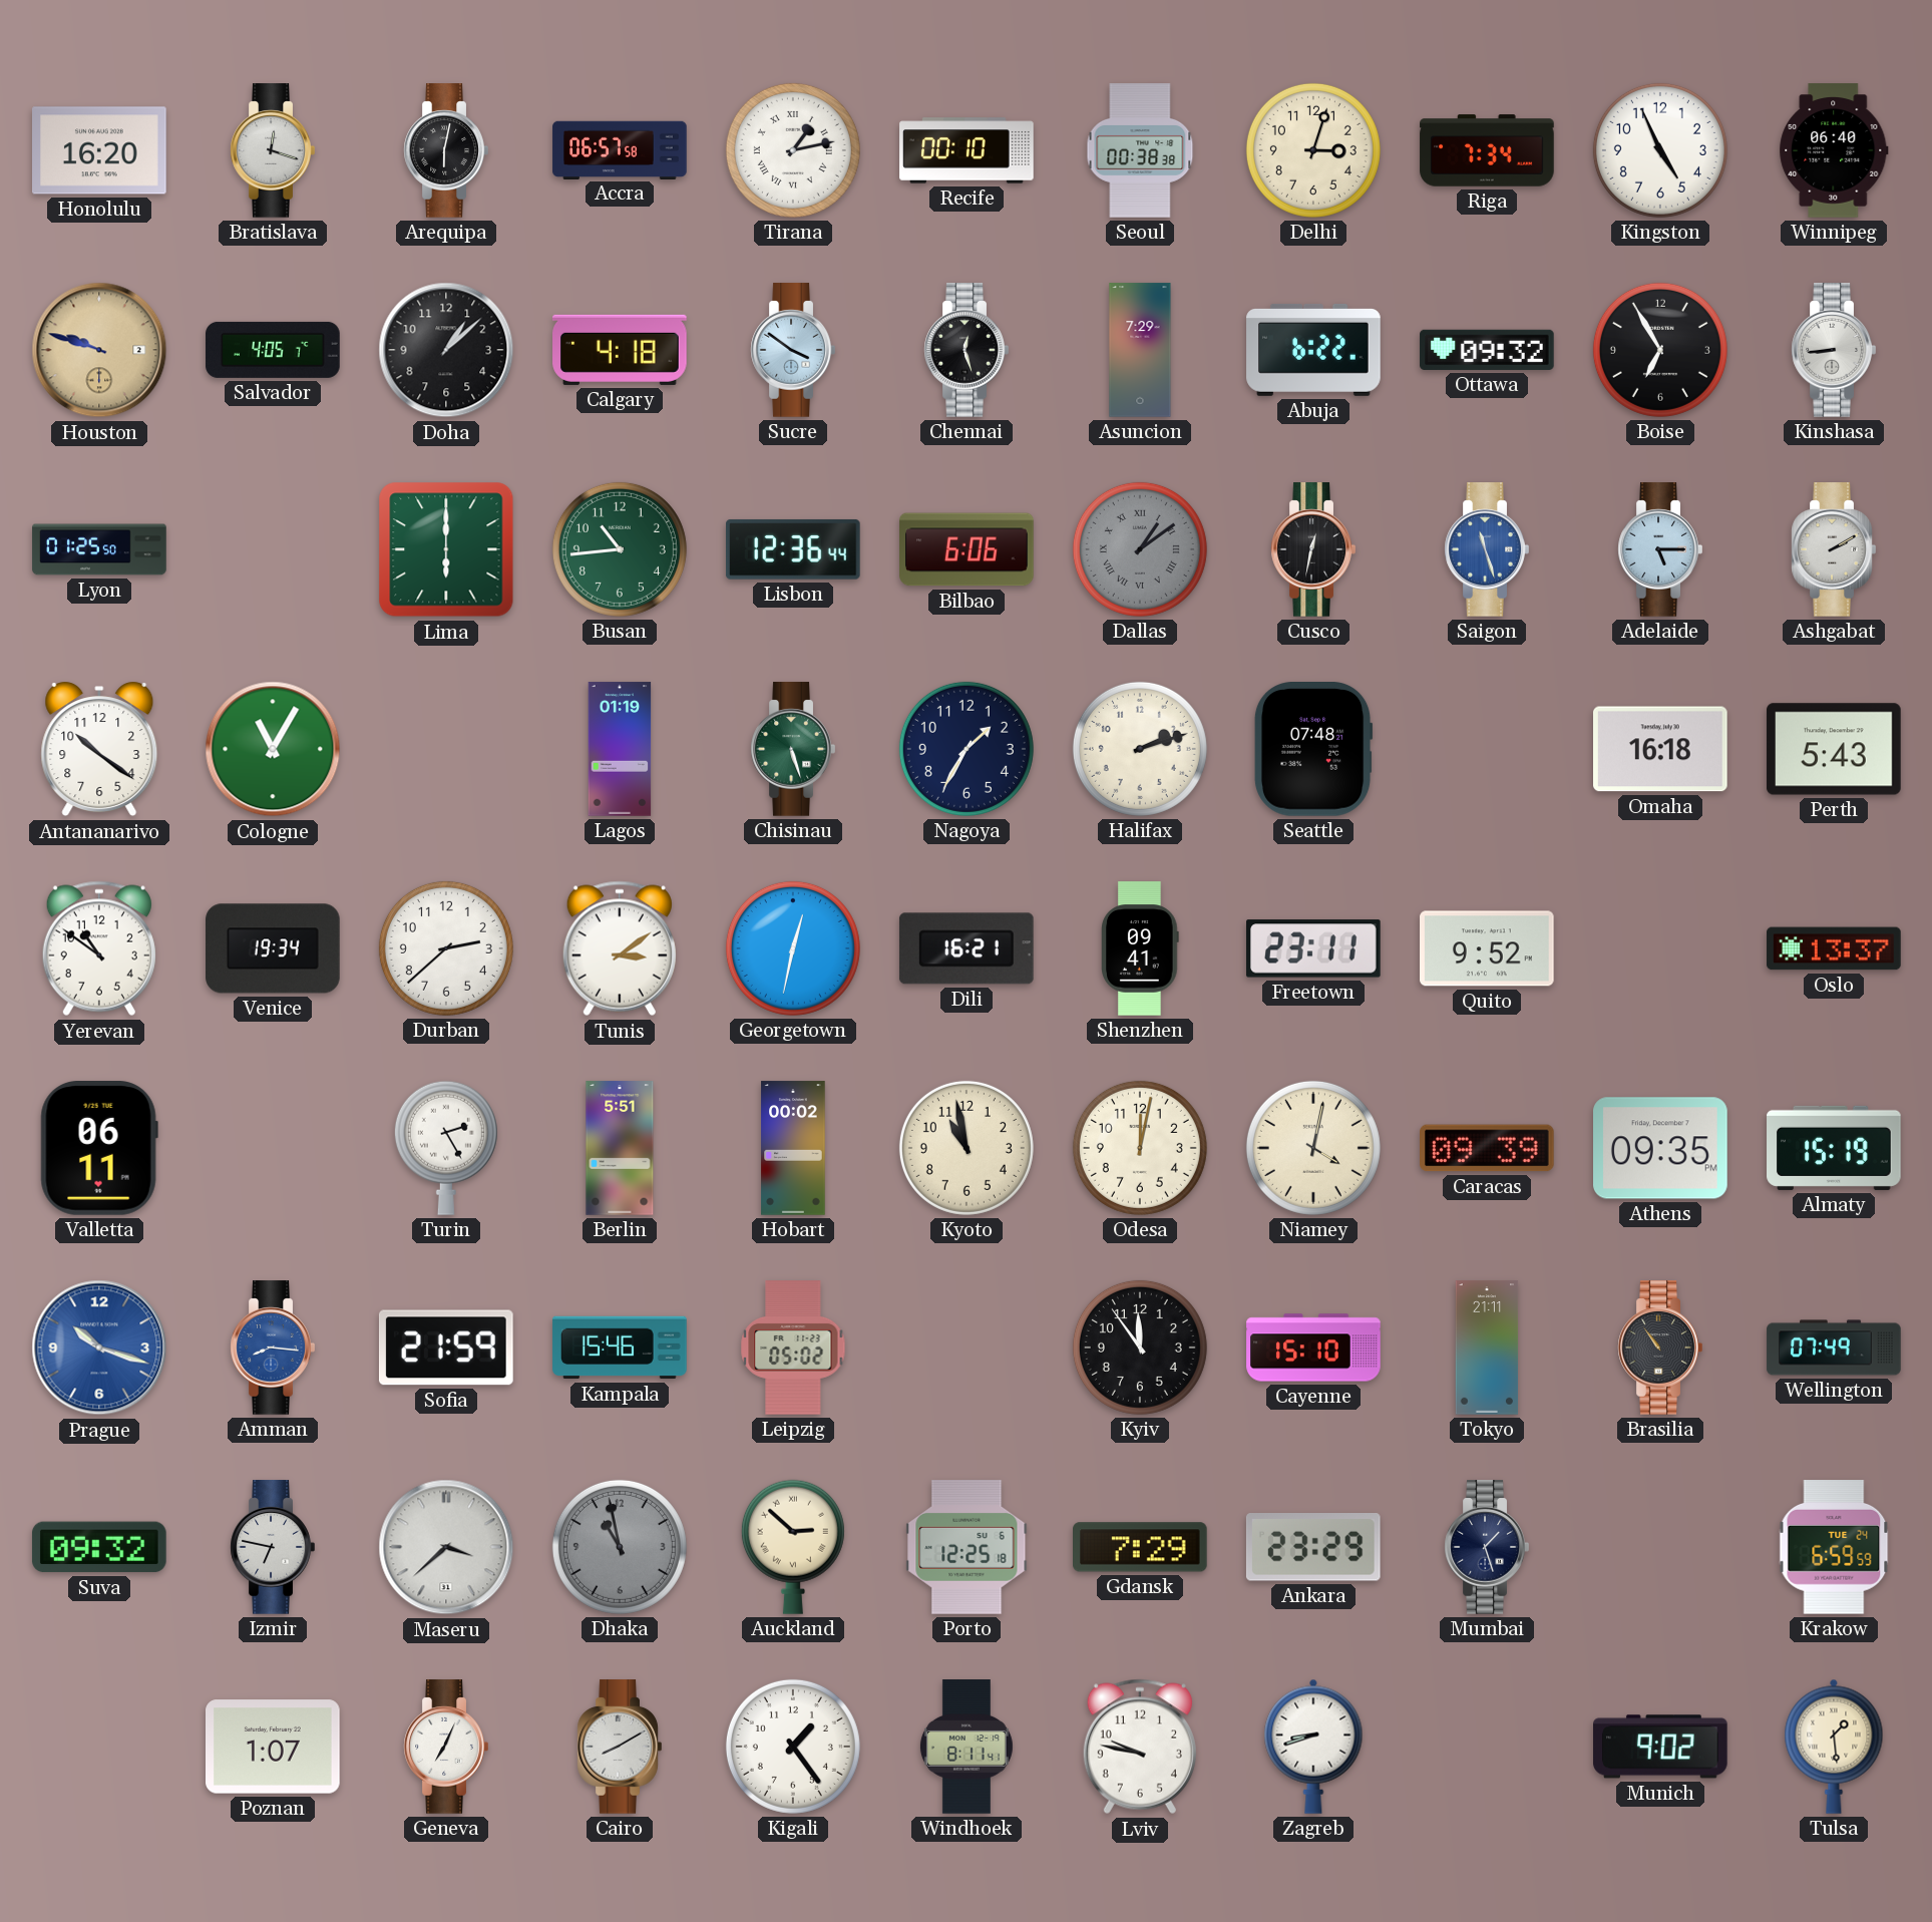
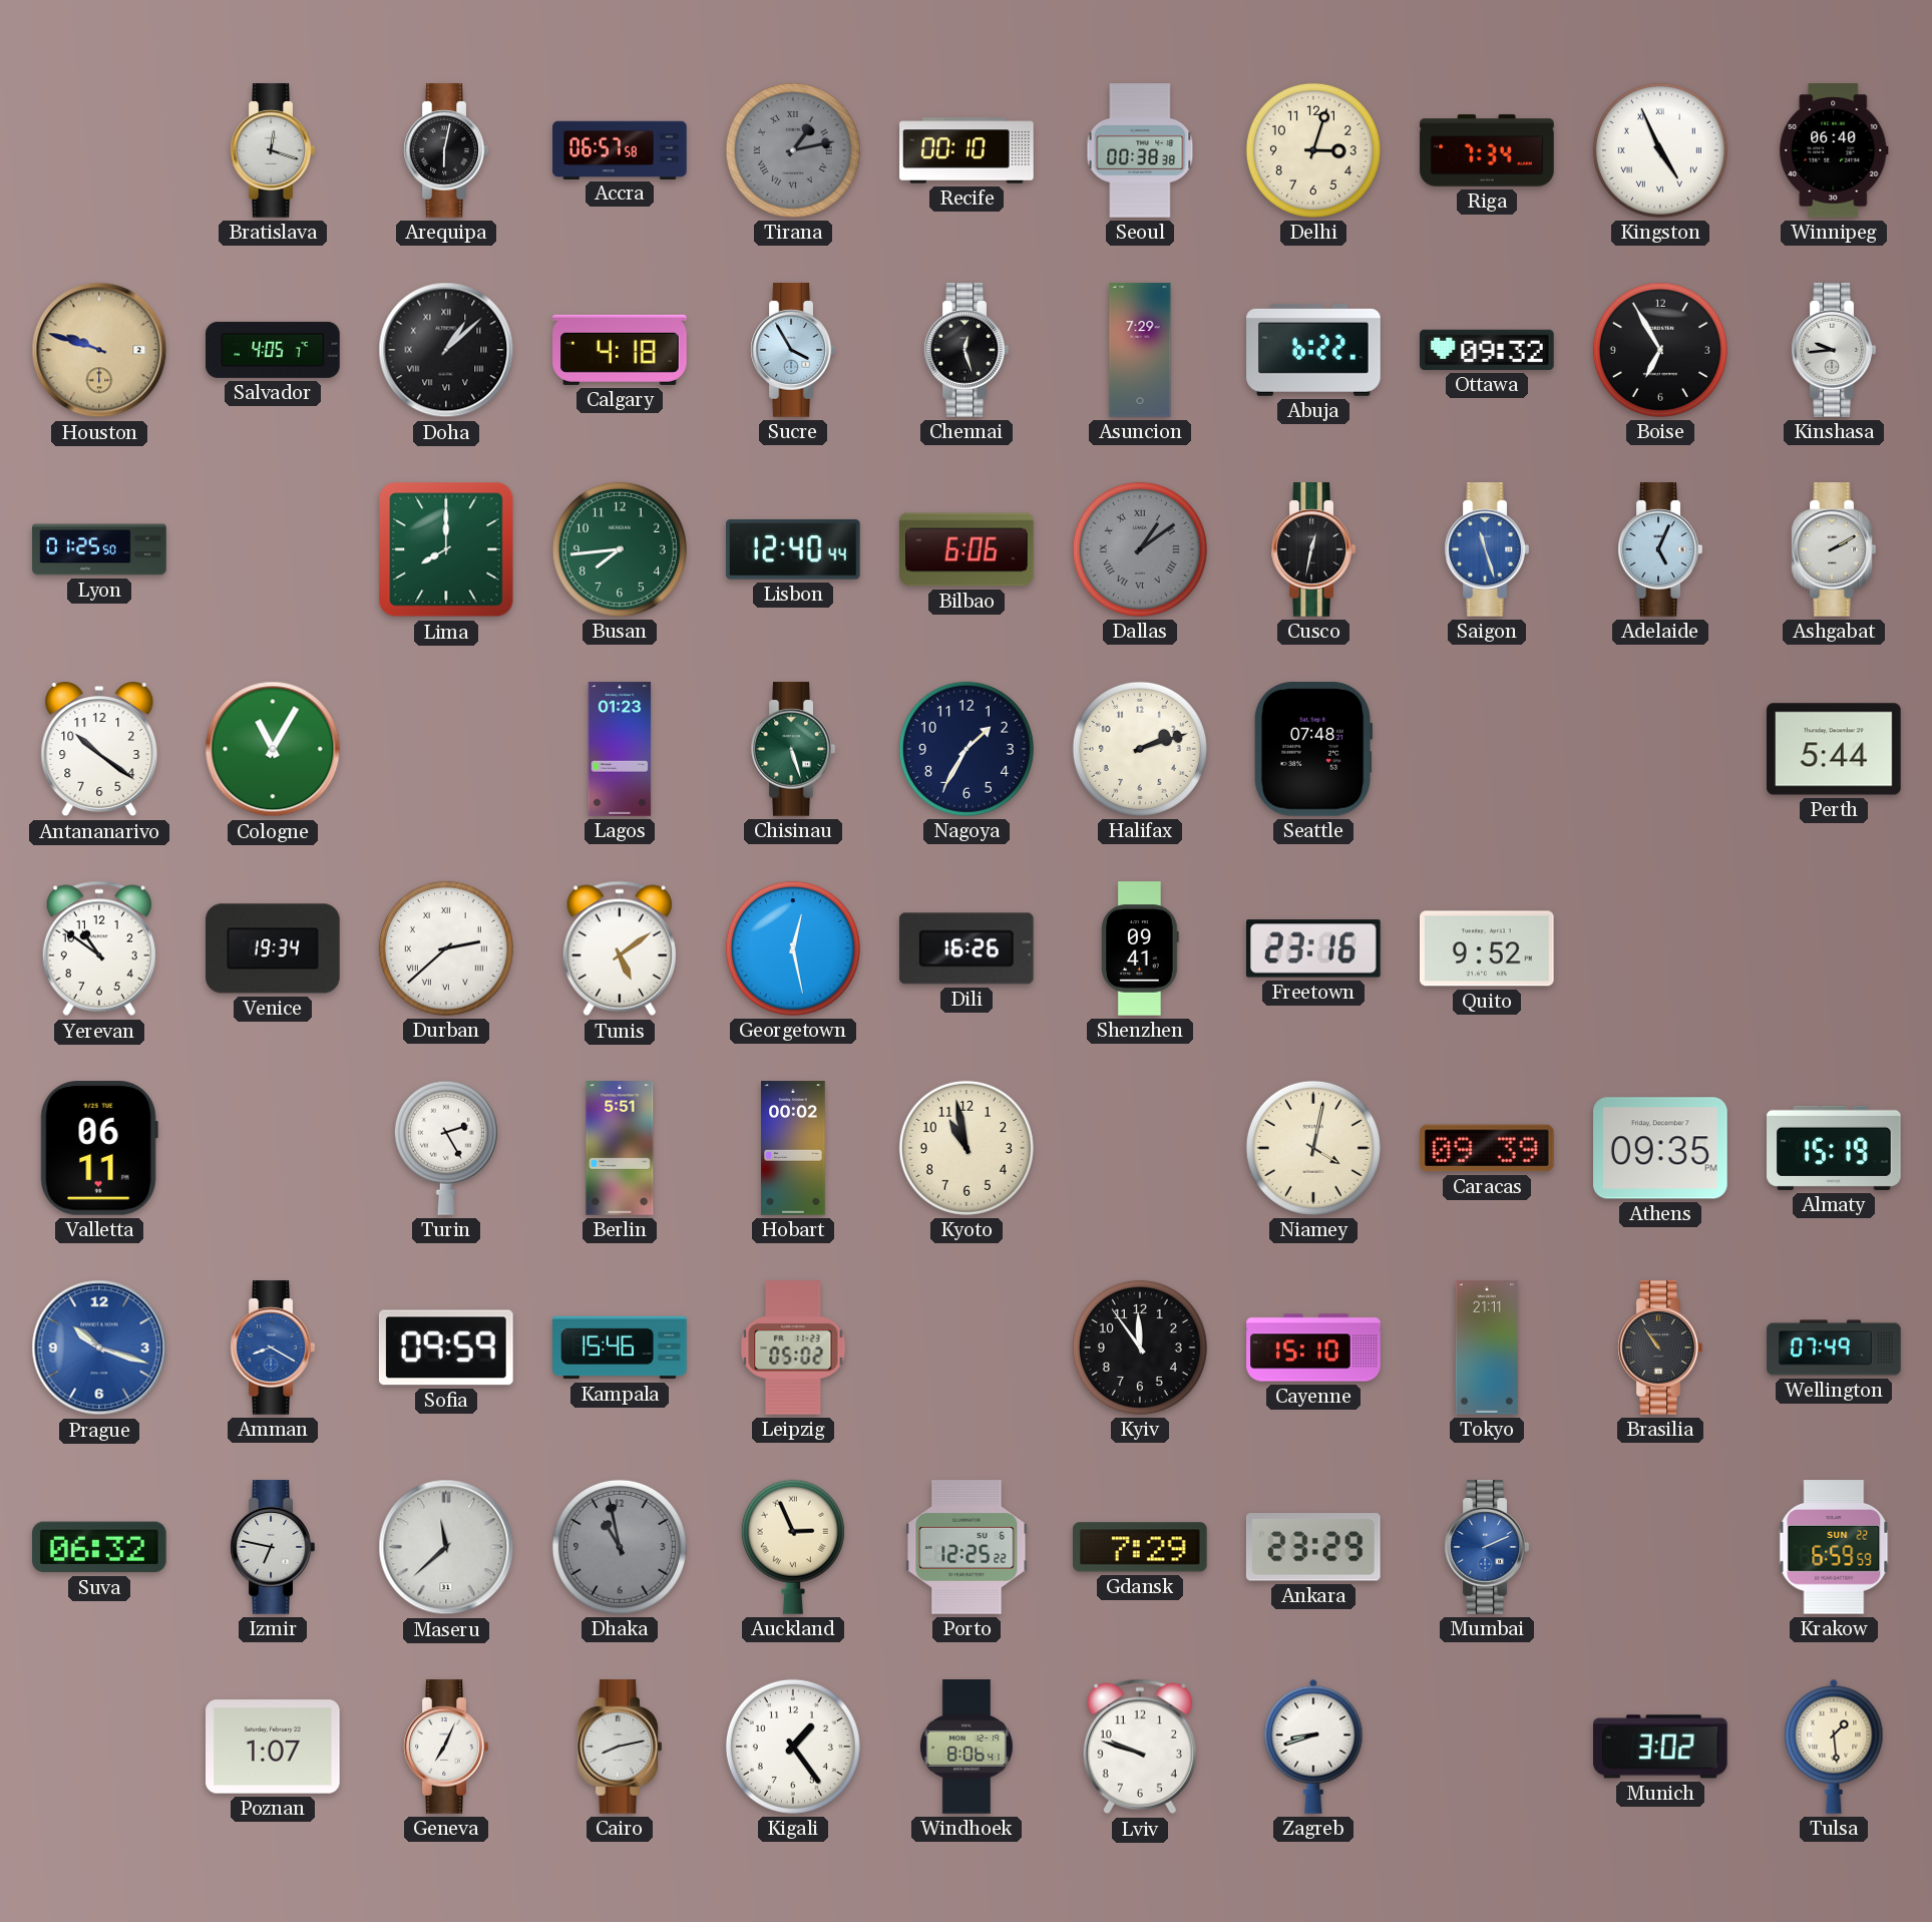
Honolulu: 16:20 -> none (100, 150)
Tirana dial: white -> grey (793, 150)
Kingston numerals: Arabic -> Roman (1660, 150)
Doha numerals: Arabic -> Roman (446, 350)
Sucre: 3:51 -> 3:55 (793, 350)
Kinshasa: 8:44 -> 9:44 (1834, 350)
Lima: 6:00 -> 8:00 (446, 549)
Busan: 10:44 -> 7:44 (620, 549)
Lisbon: 12:36 -> 12:40 (793, 549)
Adelaide: 5:15 -> 5:04 (1660, 549)
Lagos: 01:19 -> 01:23 (620, 749)
Omaha: 16:18 -> none (1661, 749)
Perth: 5:43 -> 5:44 (1834, 749)
Durban numerals: Arabic -> Roman (446, 948)
Tunis: 3:09 -> 5:09 (620, 948)
Georgetown: 12:32 -> 12:28 (793, 948)
Dili: 16:21 -> 16:26 (967, 948)
Freetown: 23:11 -> 23:16 (1314, 948)
Oslo: 13:37 -> none (1834, 948)
Odesa: 12:02 -> none (1140, 1148)
Amman: 8:16 -> 8:20 (273, 1348)
Sofia: 21:59 -> 09:59 (446, 1348)
Suva: 09:32 -> 06:32 (99, 1547)
Maseru: 3:38 -> 11:38 (446, 1547)
Auckland: 2:52 -> 2:56 (793, 1547)
Porto: 12:25:18 -> 12:25:22 (967, 1547)
Mumbai: 1:27 -> 2:11 (1487, 1547)
Mumbai dial: navy -> blue (1487, 1547)
Krakow date: TUE 24 -> SUN 22 (1834, 1548)
Cairo: 8:10 -> 8:13 (620, 1747)
Windhoek: 8:11 -> 8:06 (967, 1747)
Lviv: 9:47 -> 9:48 (1140, 1747)
Munich: 9:02 -> 3:02 (1661, 1747)
